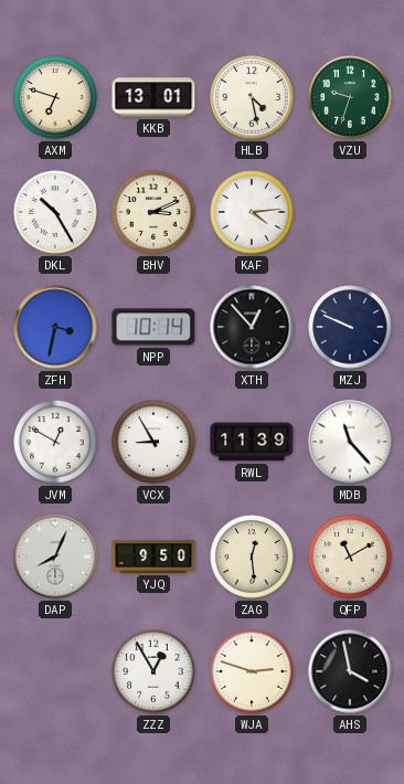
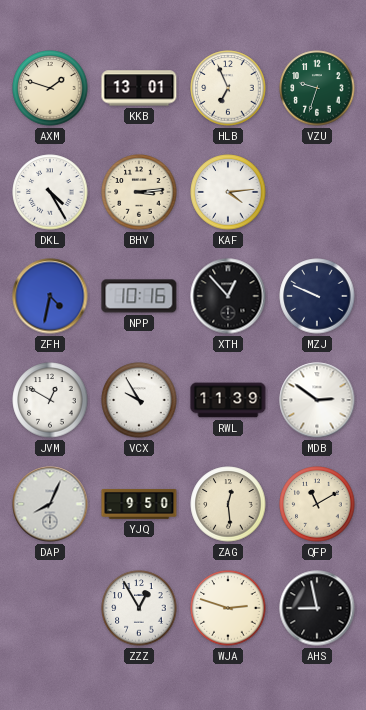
AXM: 6:48 -> 1:48 (50, 88)
HLB: 4:28 -> 6:56 (228, 88)
DKL: 10:25 -> 4:25 (50, 192)
BHV: 3:11 -> 3:14 (139, 192)
ZFH: 3:32 -> 4:32 (50, 296)
NPP: 10:14 -> 10:16 (139, 296)
VCX: 8:55 -> 9:55 (139, 400)
MDB: 11:23 -> 2:51 (317, 400)
AHS: 3:58 -> 8:58 (317, 608)
